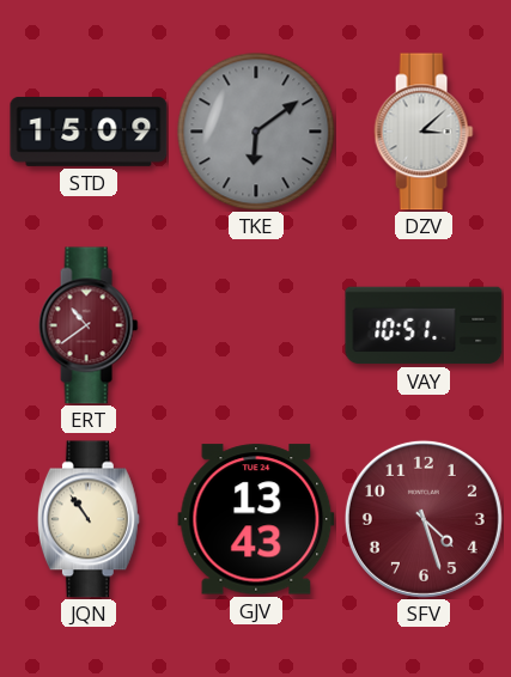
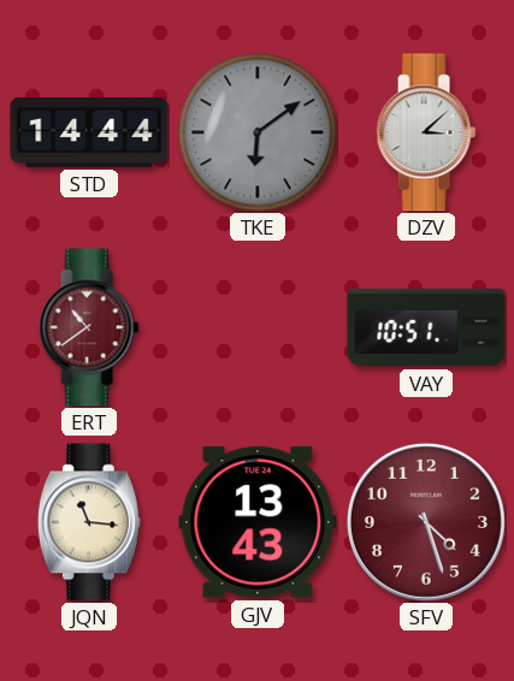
STD: 15:09 -> 14:44 (89, 132)
JQN: 10:54 -> 11:16 (89, 522)
